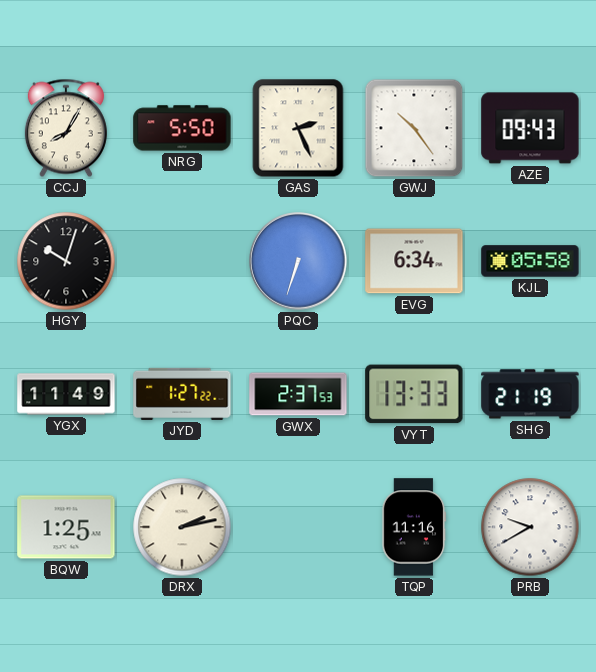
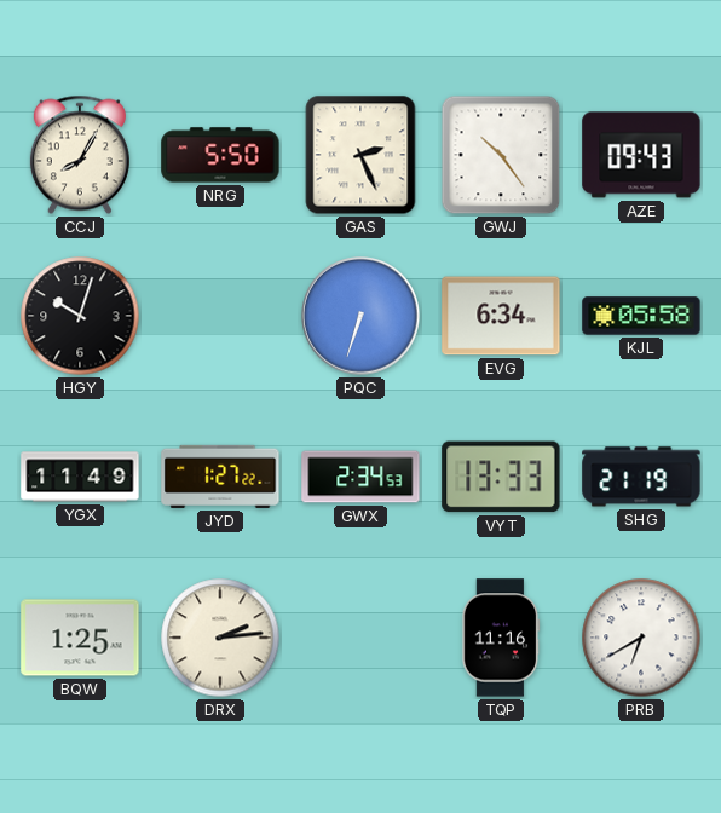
GWX: 2:37 -> 2:34 (360, 477)
DRX: 2:13 -> 2:14 (220, 638)
PRB: 9:40 -> 6:40 (641, 638)
